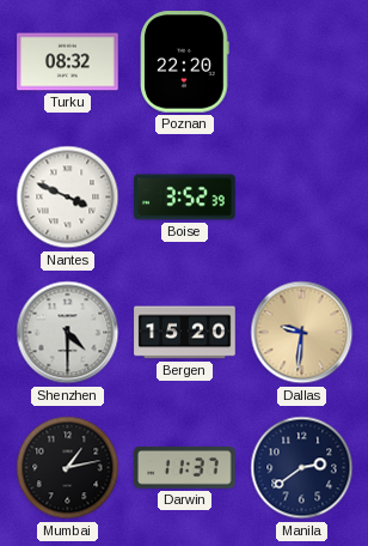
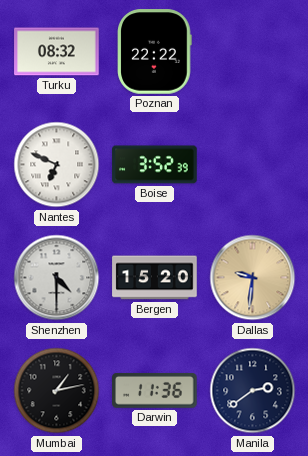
Poznan: 22:20 -> 22:22 (155, 52)
Nantes: 3:49 -> 6:49 (57, 165)
Darwin: 11:37 -> 11:36 (155, 391)
